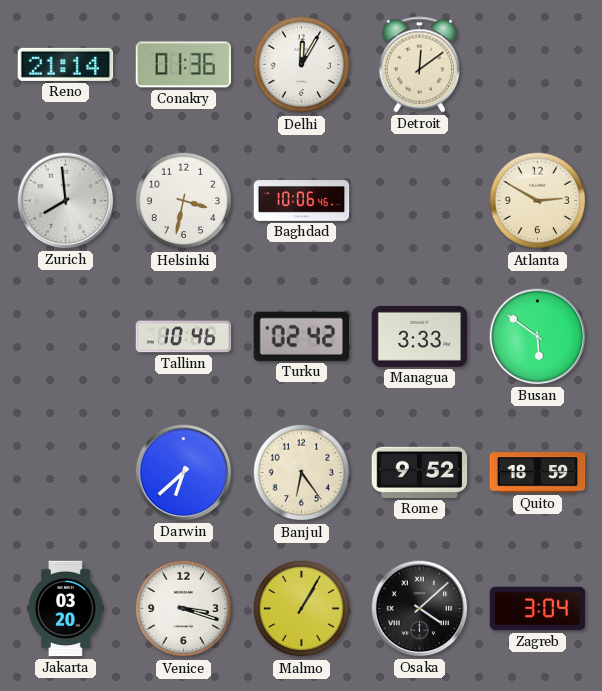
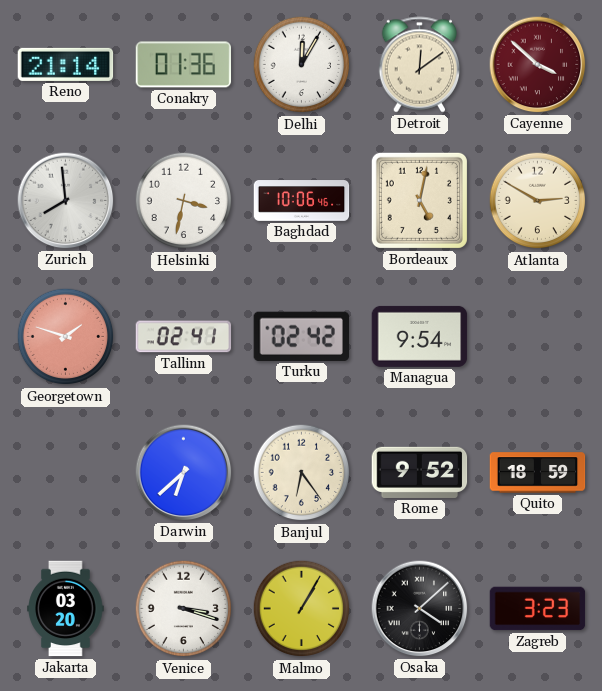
Cayenne: none -> 3:52 (538, 65)
Bordeaux: none -> 5:02 (419, 200)
Georgetown: none -> 1:48 (66, 337)
Tallinn: 10:46 -> 02:41 (184, 337)
Managua: 3:33 -> 9:54 (420, 336)
Busan: 5:51 -> none (538, 337)
Zagreb: 3:04 -> 3:23 (538, 609)
